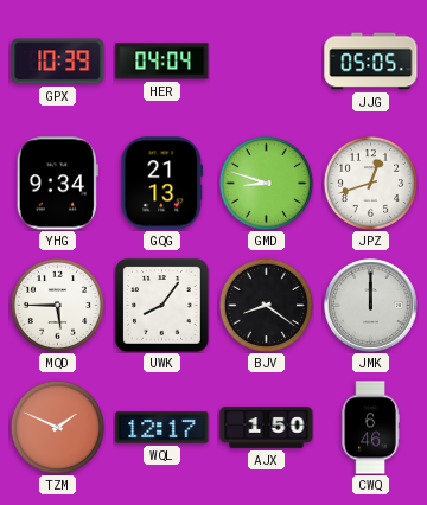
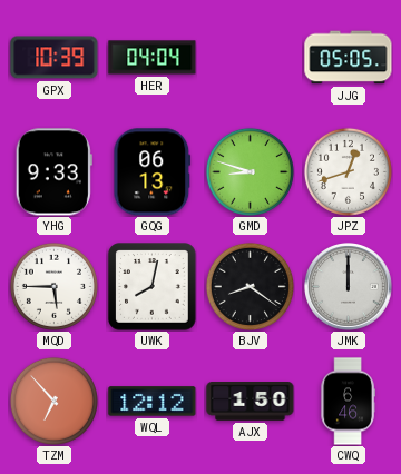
YHG: 9:34 -> 9:33 (53, 172)
GQG: 21:13 -> 06:13 (153, 172)
UWK: 8:06 -> 8:02 (153, 287)
TZM: 1:49 -> 6:53 (53, 401)
WQL: 12:17 -> 12:12 (153, 402)
